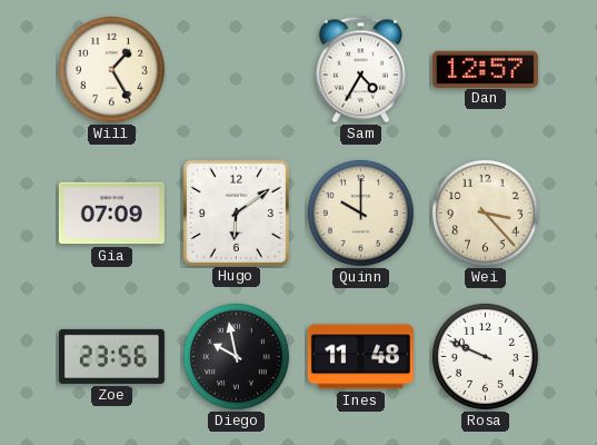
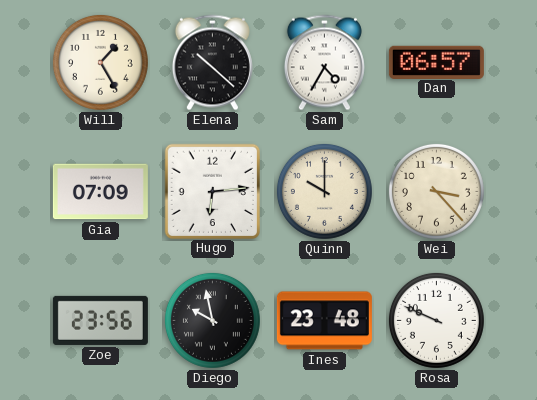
Elena: none -> 10:22 (212, 63)
Dan: 12:57 -> 06:57 (436, 62)
Hugo: 6:09 -> 6:14 (212, 191)
Ines: 11:48 -> 23:48 (324, 321)
